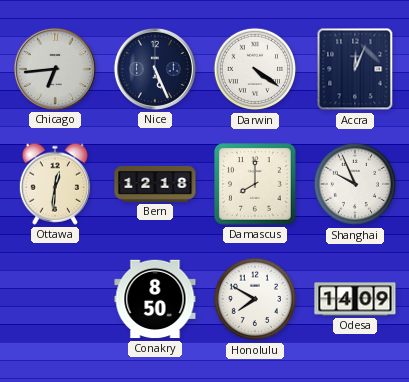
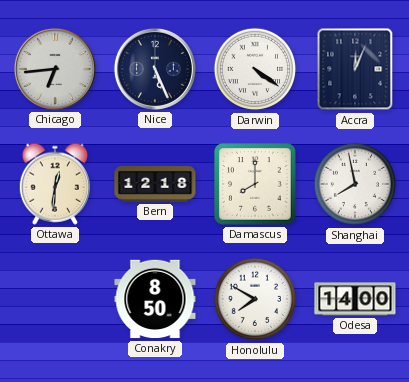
Shanghai: 9:56 -> 7:58 (355, 184)
Odesa: 14:09 -> 14:00 (355, 299)
